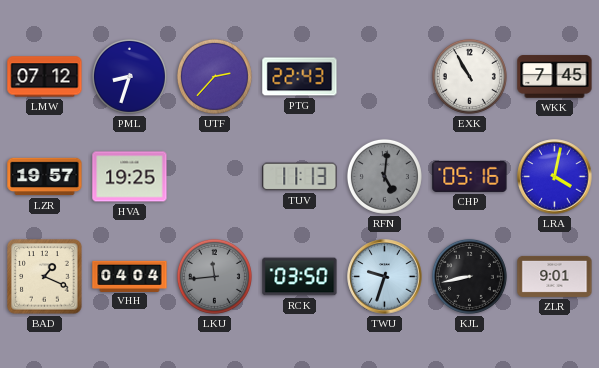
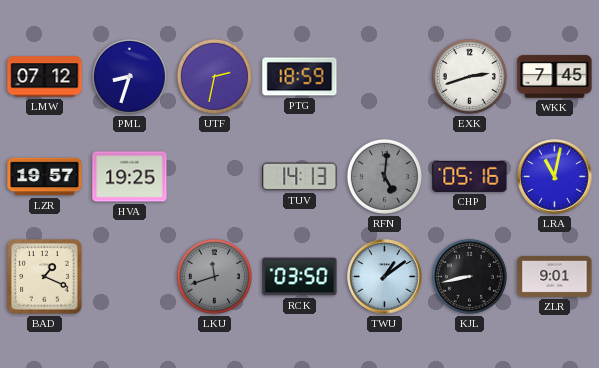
UTF: 2:37 -> 2:32 (214, 76)
PTG: 22:43 -> 18:59 (300, 77)
EXK: 10:55 -> 2:42 (469, 76)
TUV: 11:13 -> 14:13 (300, 177)
LRA: 4:02 -> 11:02 (555, 177)
VHH: 04:04 -> none (130, 276)
LKU: 11:44 -> 11:42 (214, 276)
TWU: 9:33 -> 1:09 (385, 277)
